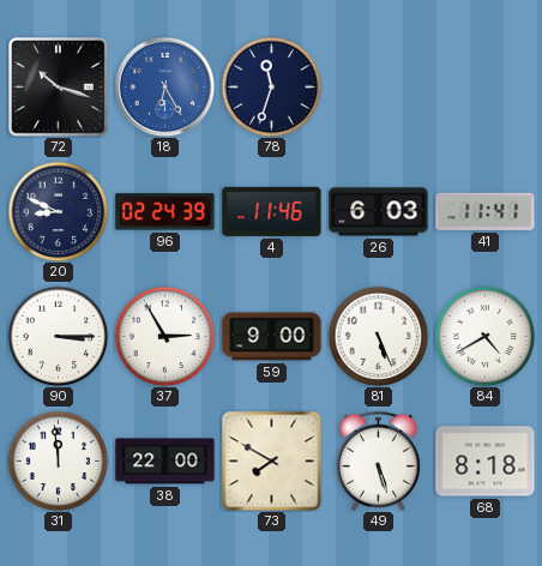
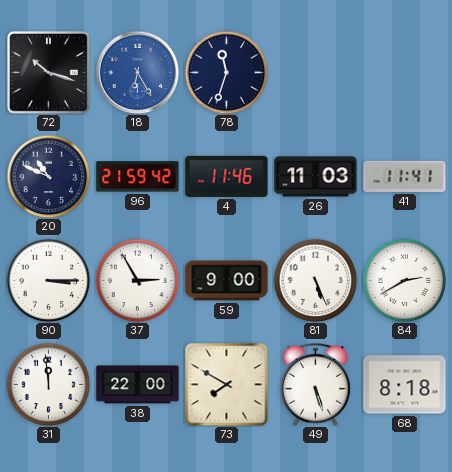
20: 8:49 -> 10:49 (48, 176)
96: 02:24 -> 21:59 (138, 177)
26: 6:03 -> 11:03 (316, 177)
84: 4:40 -> 2:40 (404, 280)
